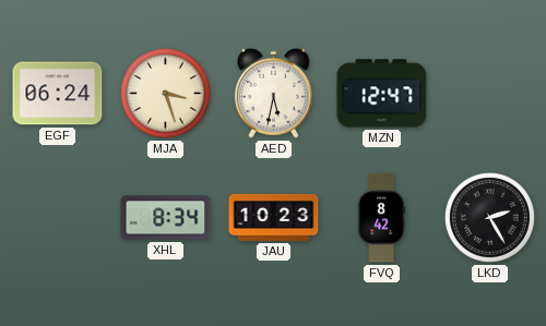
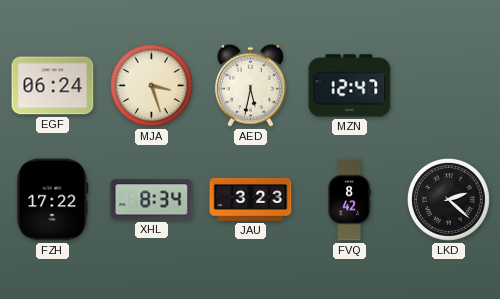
FZH: none -> 17:22 (53, 200)
JAU: 10:23 -> 3:23 (251, 199)
LKD: 2:25 -> 2:22 (449, 200)
